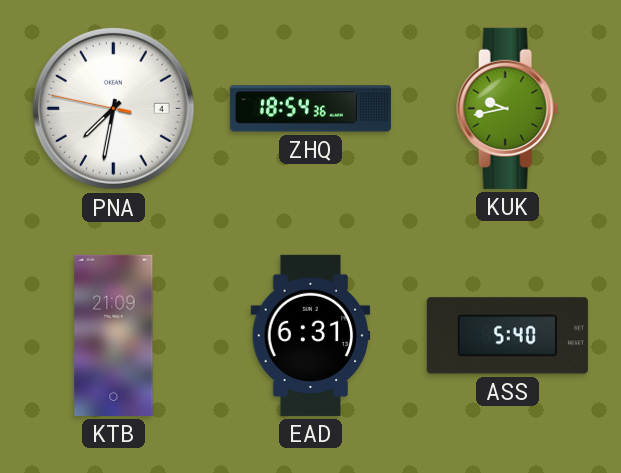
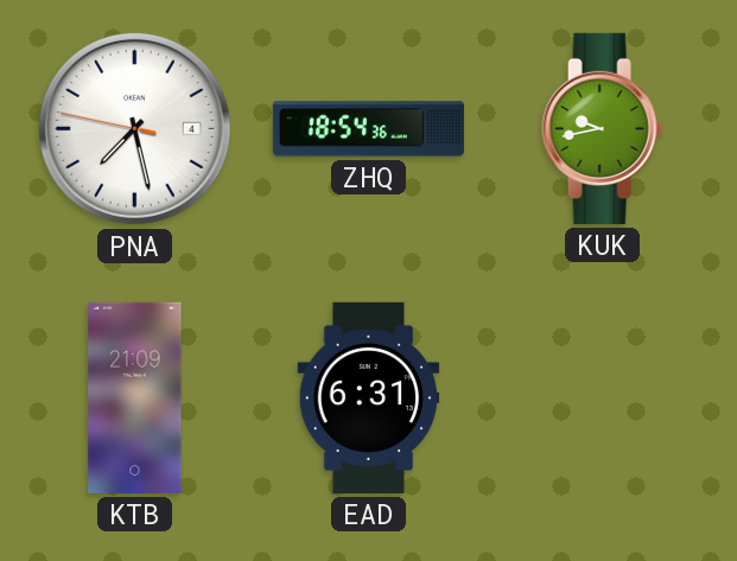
PNA: 7:31 -> 7:27 (134, 128)
ASS: 5:40 -> none (507, 336)
